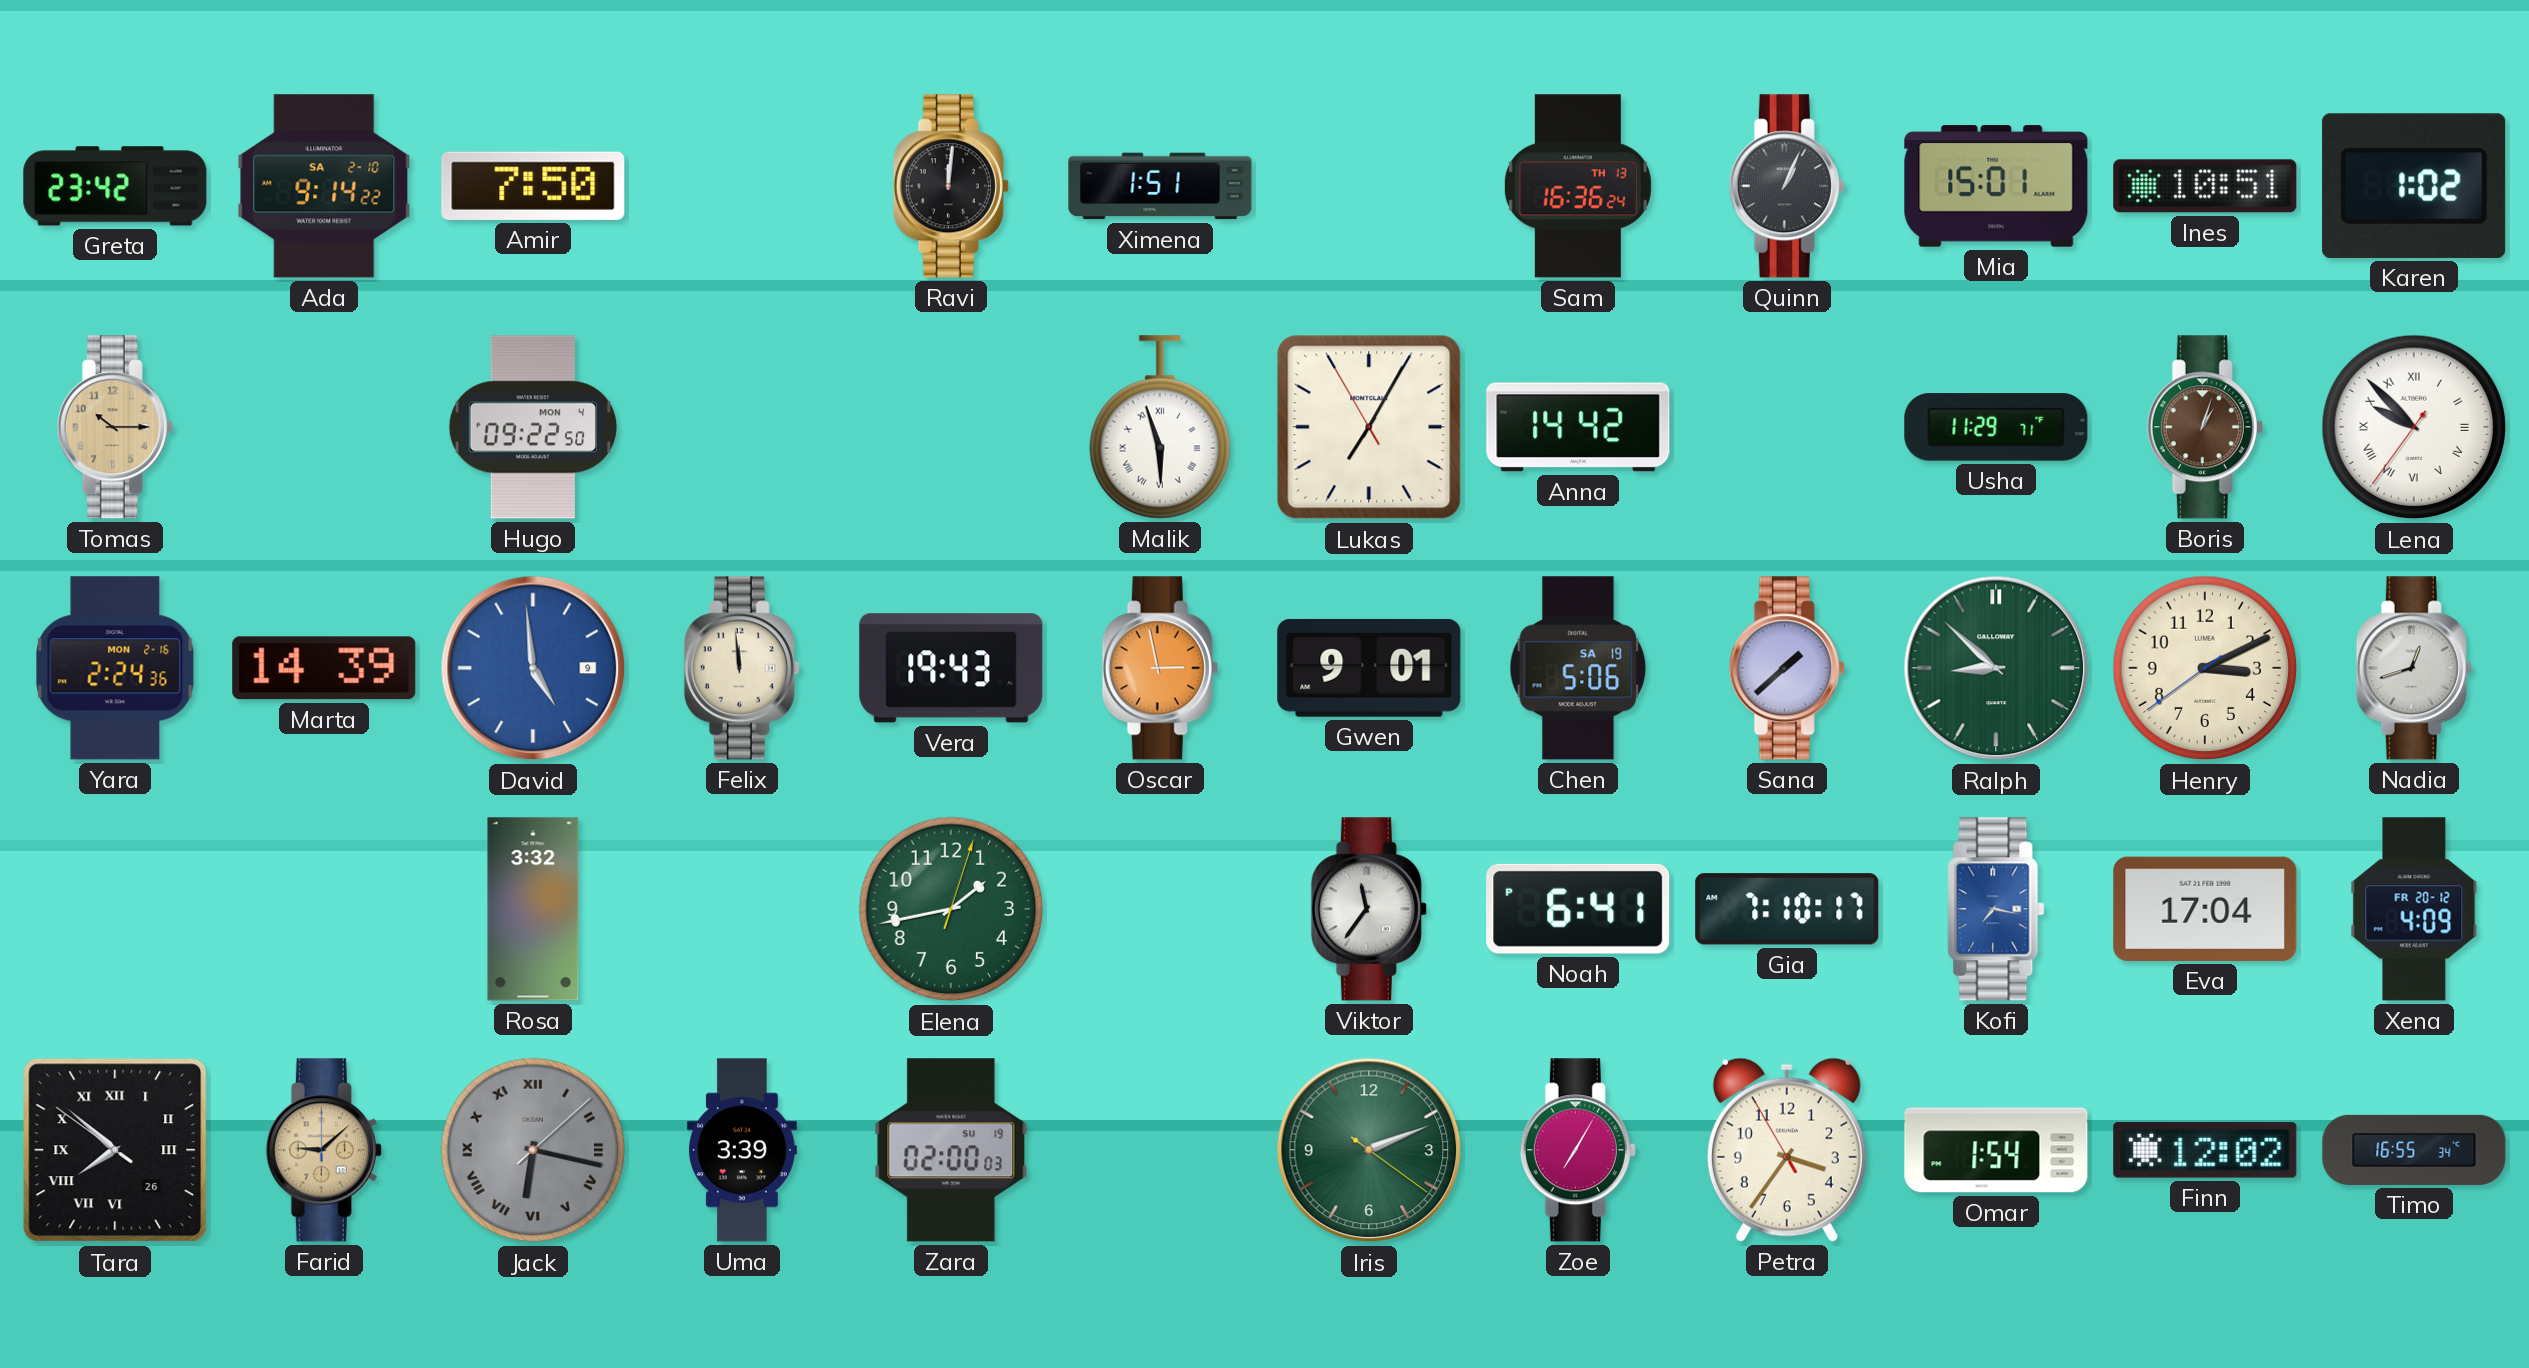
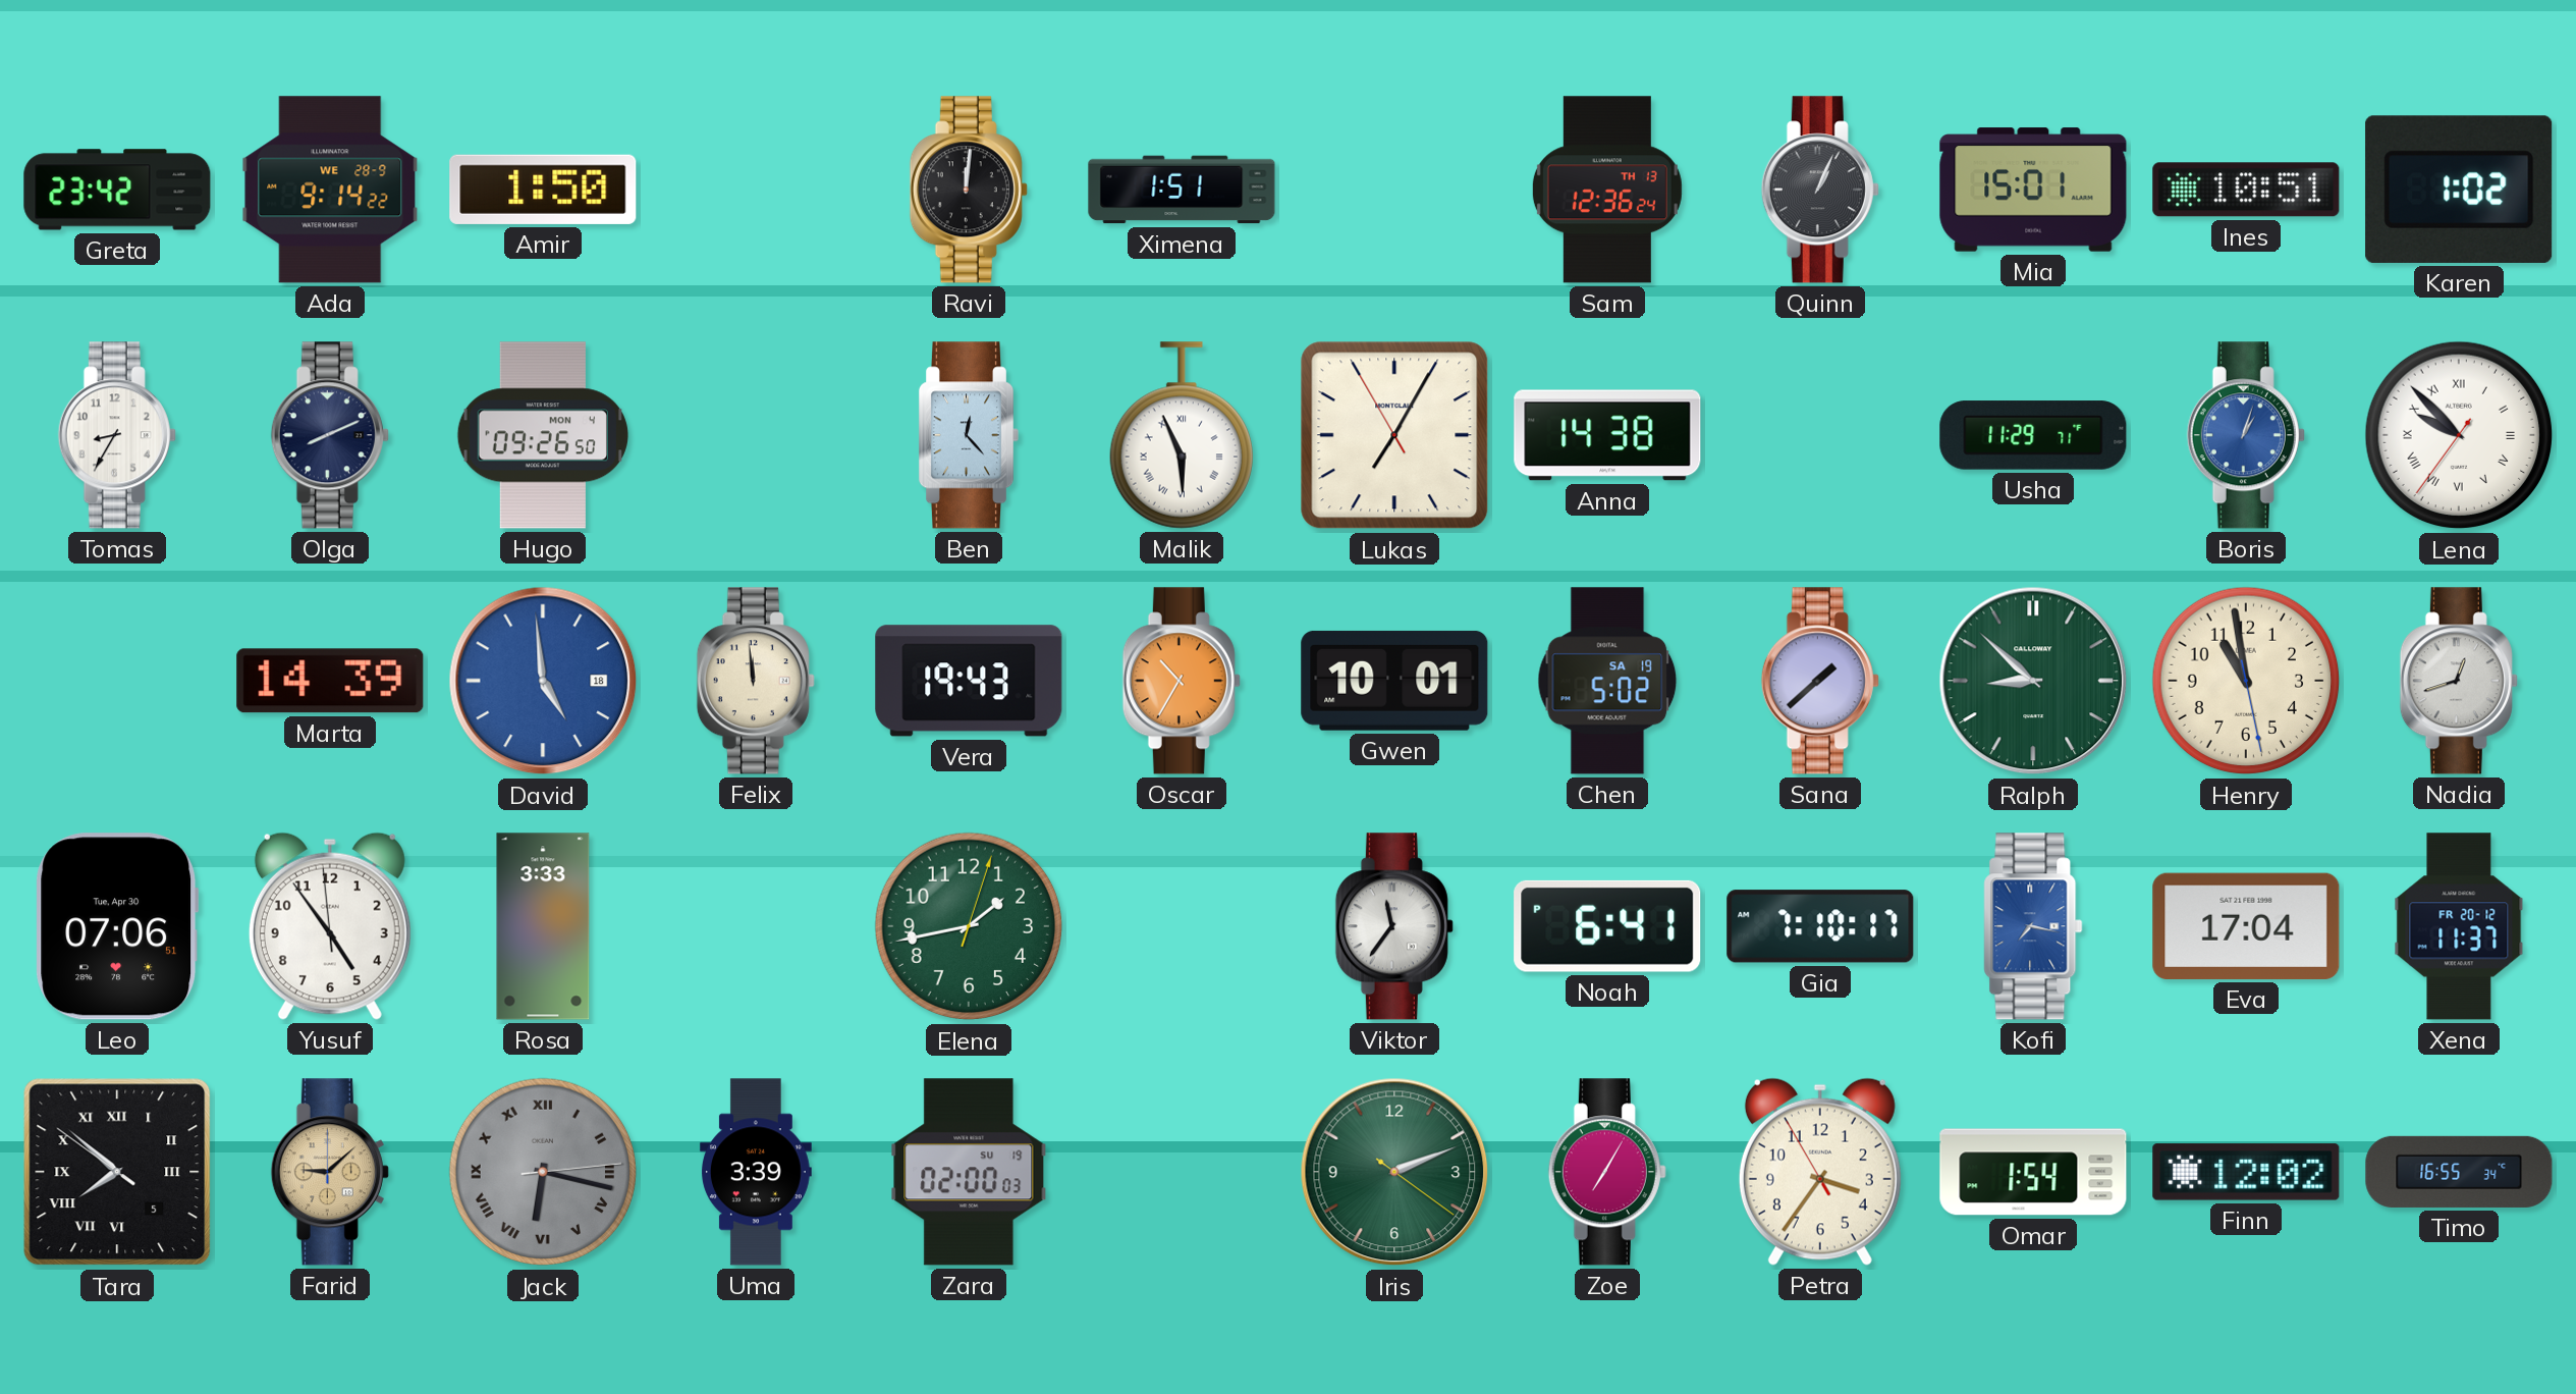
Ada date: SA 2-10 -> WE 28-9 (330, 190)
Amir: 7:50 -> 1:50 (543, 190)
Sam: 16:36 -> 12:36 (1607, 190)
Tomas: 10:15 -> 8:35 (117, 435)
Tomas dial: champagne -> white (117, 435)
Olga: none -> 8:11 (330, 435)
Hugo: 09:22 -> 09:26 (542, 435)
Ben: none -> 12:23 (969, 435)
Malik: 5:57 -> 5:56 (1181, 435)
Anna: 14:42 -> 14:38 (1607, 435)
Boris dial: brown -> blue (2246, 435)
Yara: 2:24 -> none (115, 668)
David date: 9 -> 18 (543, 681)
Oscar: 2:58 -> 10:35 (1182, 681)
Gwen: 9:01 -> 10:01 (1394, 681)
Chen: 5:06 -> 5:02 (1607, 681)
Henry: 3:10 -> 10:58 (2246, 681)
Leo: none -> 07:06 (117, 926)
Yusuf: none -> 4:53 (330, 926)
Rosa: 3:32 -> 3:33 (543, 926)
Xena: 4:09 -> 11:37 (2459, 926)
Tara date: 26 -> 5 (117, 1172)
Jack: 6:17:08 -> 6:17:14 (543, 1172)
